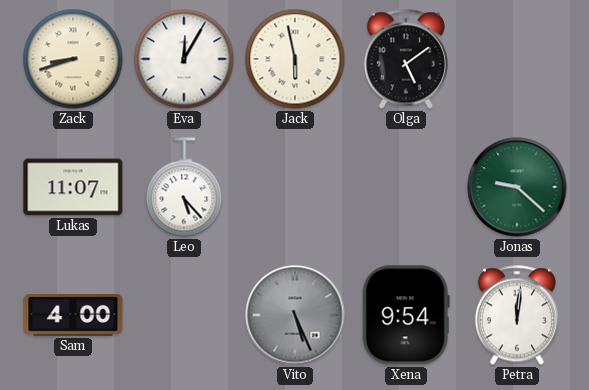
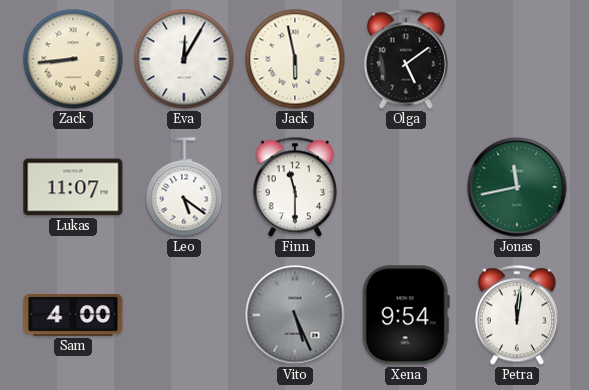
Zack: 8:42 -> 8:44 (73, 59)
Leo: 5:23 -> 5:21 (184, 187)
Finn: none -> 11:30 (295, 187)
Jonas: 9:22 -> 11:43 (517, 187)
